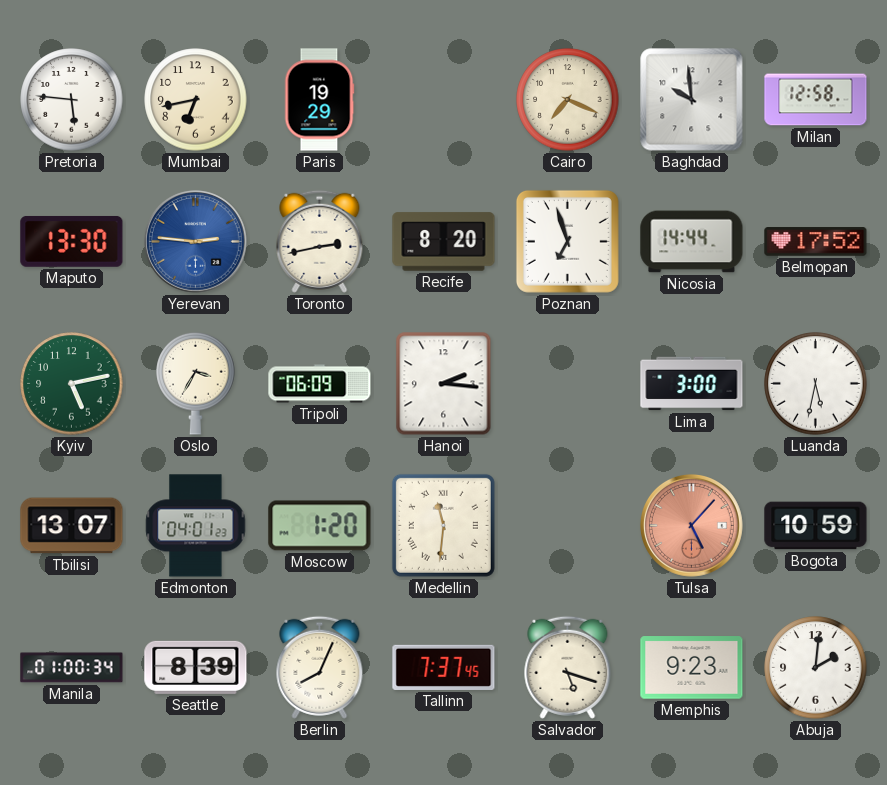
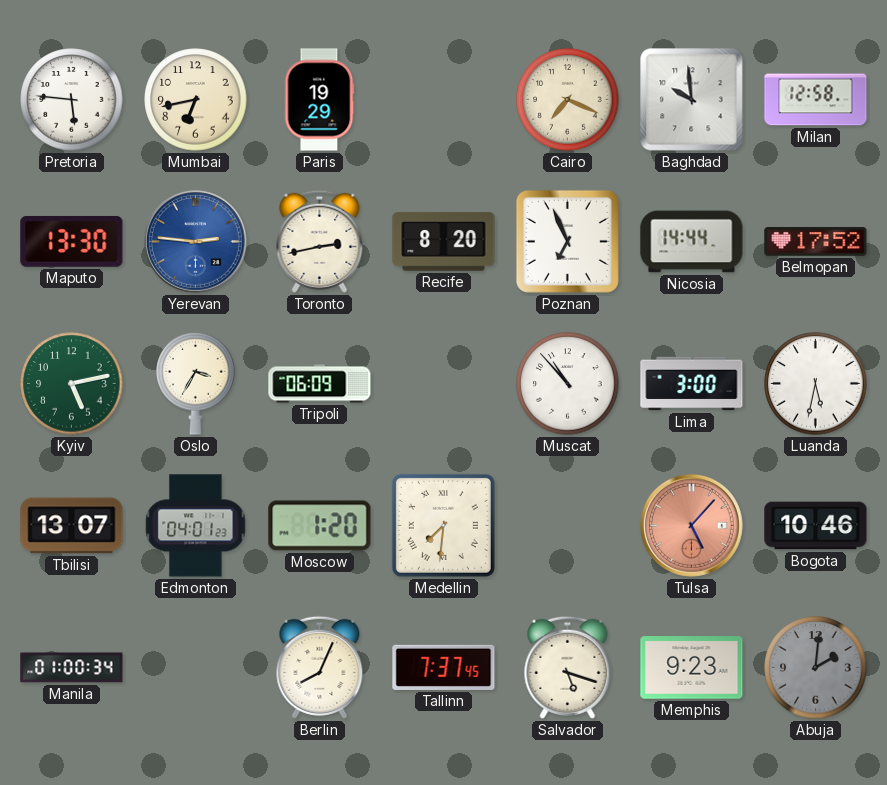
Poznan: 6:57 -> 6:56 (567, 241)
Hanoi: 2:16 -> none (444, 384)
Muscat: none -> 10:53 (568, 384)
Medellin: 11:31 -> 7:31 (443, 525)
Bogota: 10:59 -> 10:46 (816, 526)
Seattle: 8:39 -> none (196, 667)
Abuja dial: white -> grey (816, 668)
